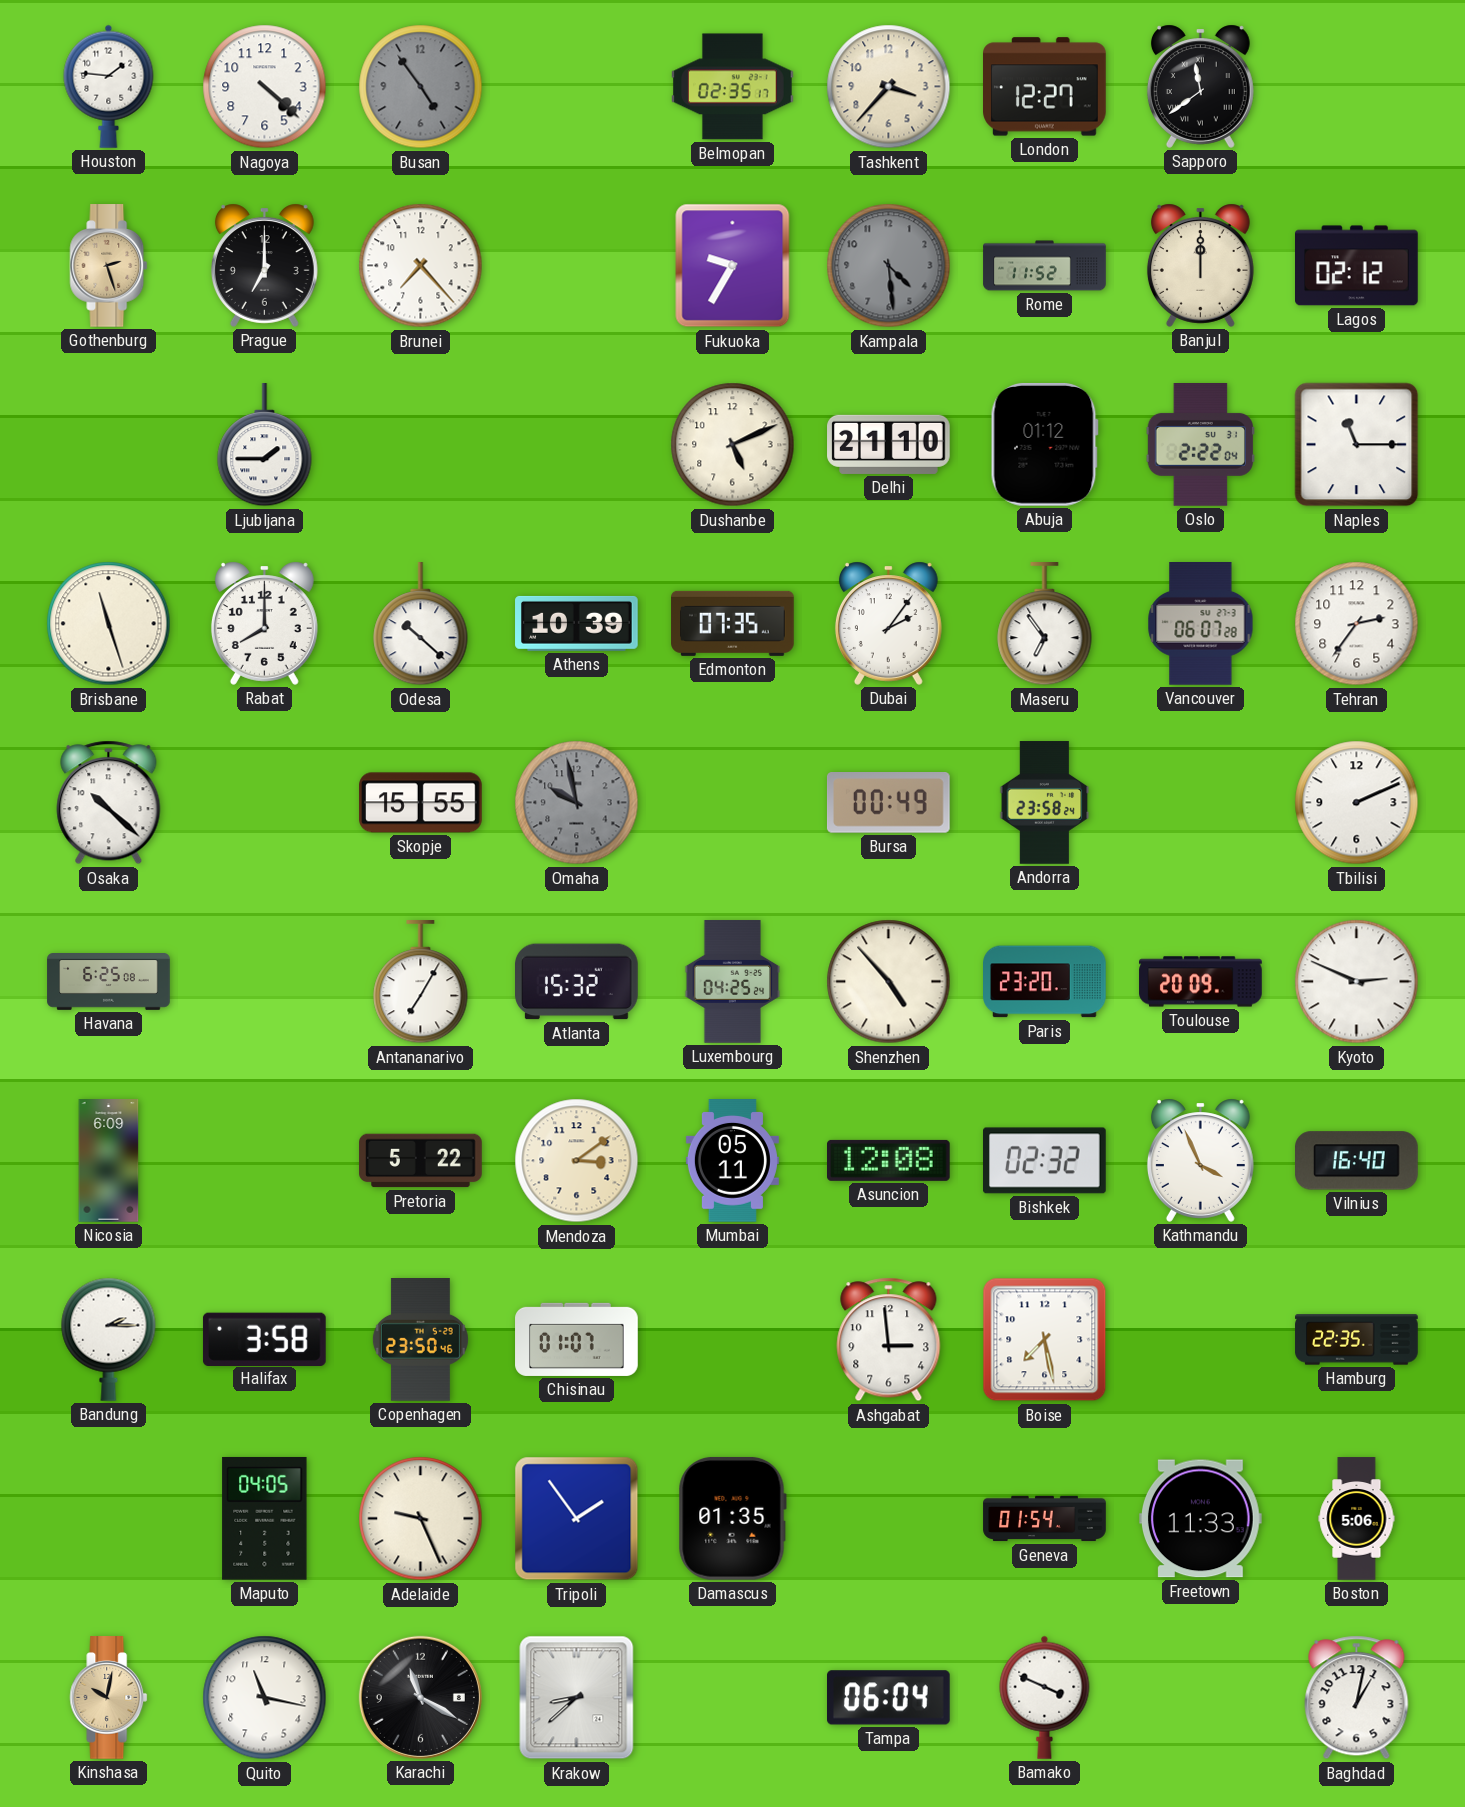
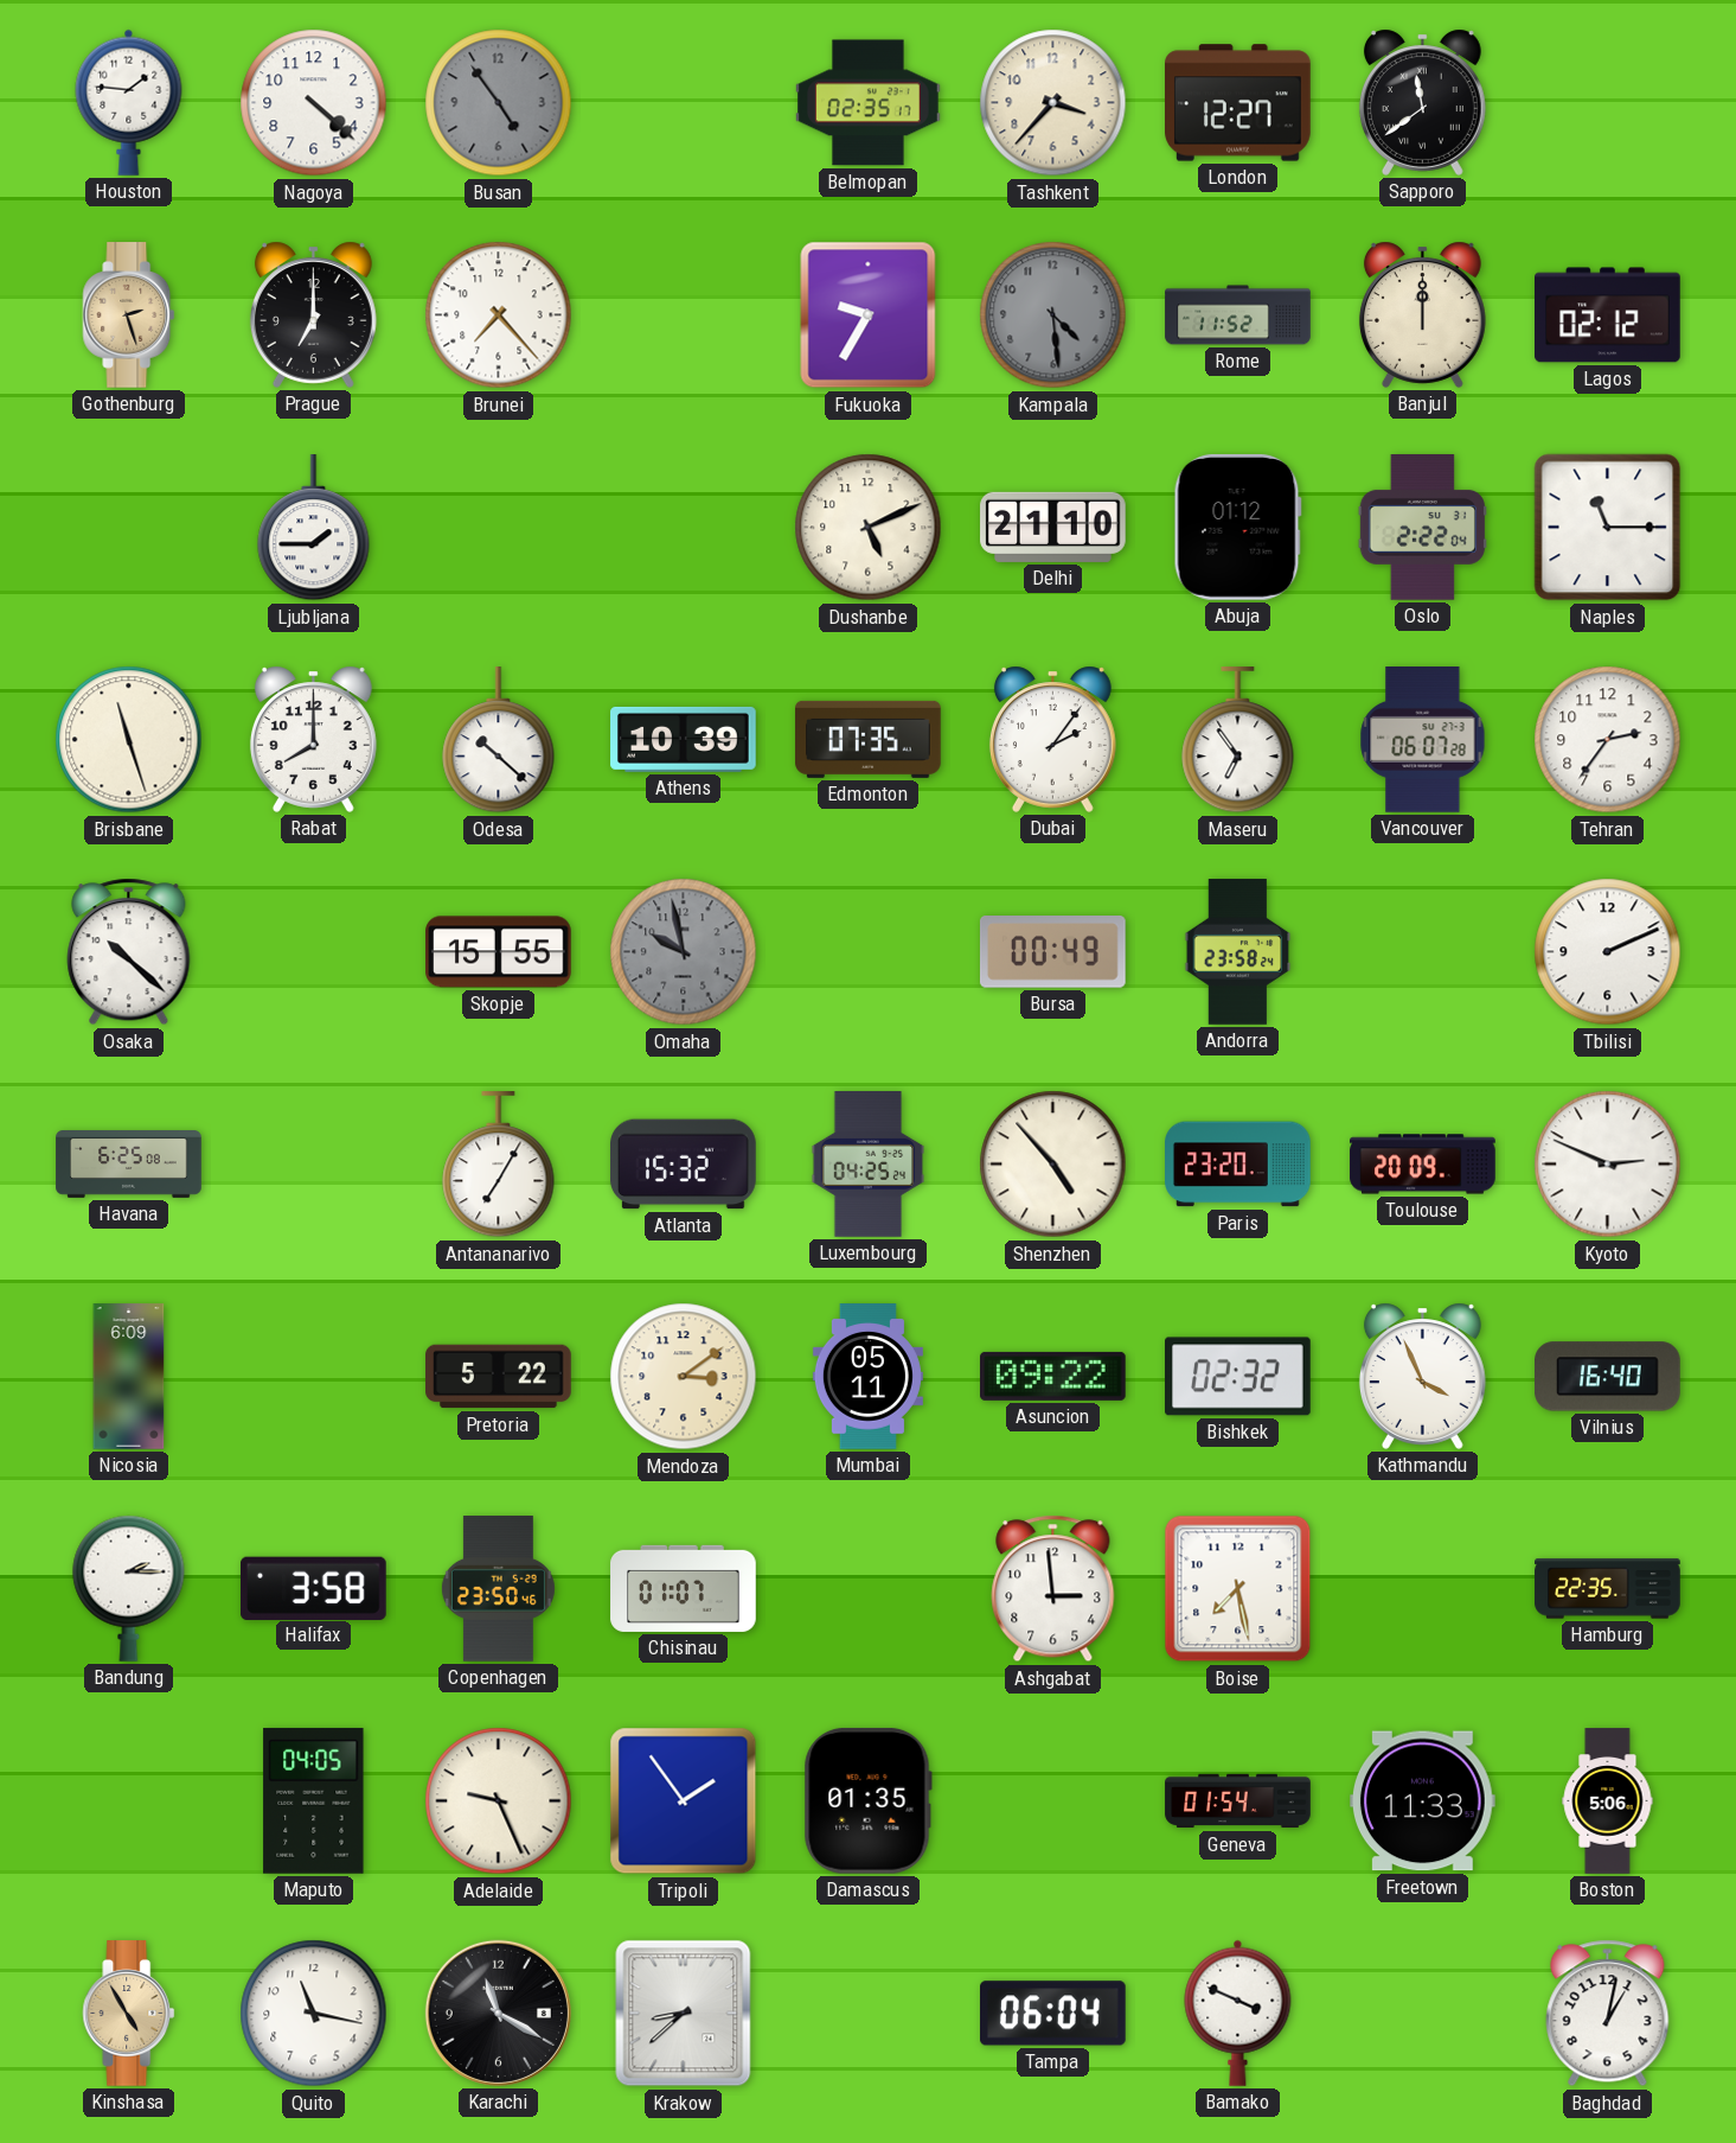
Asuncion: 12:08 -> 09:22 (1053, 1376)
Kinshasa: 10:02 -> 4:55 (129, 2014)
